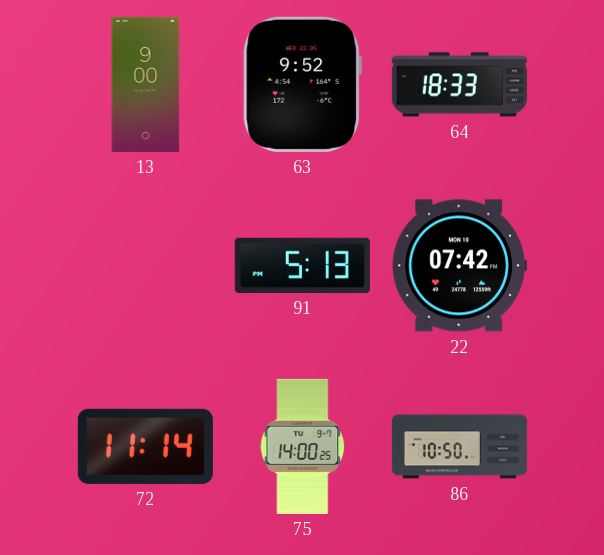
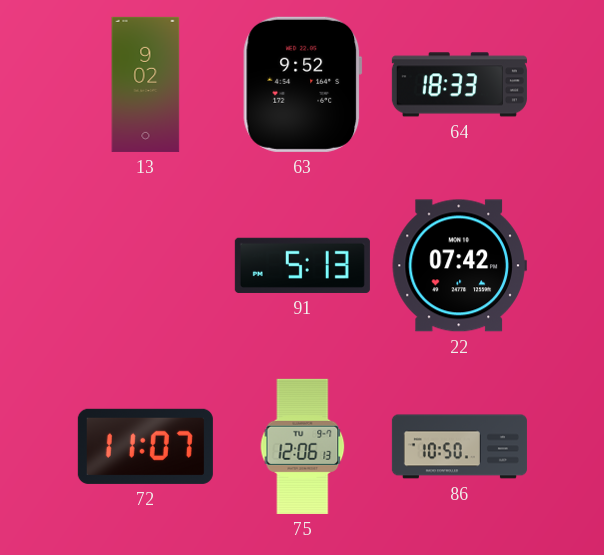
13: 9:00 -> 9:02 (146, 84)
72: 11:14 -> 11:07 (145, 446)
75: 14:00 -> 12:06 (303, 446)
